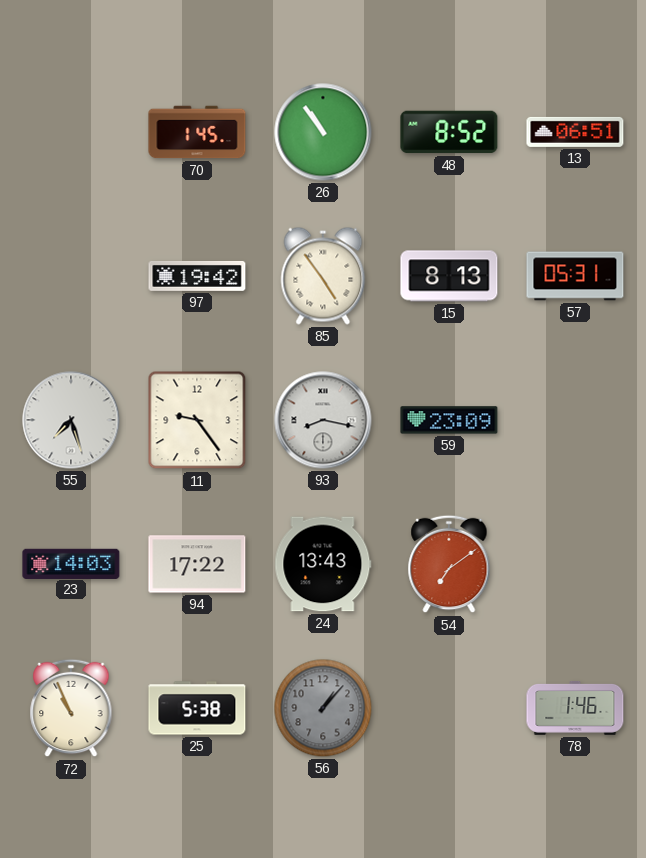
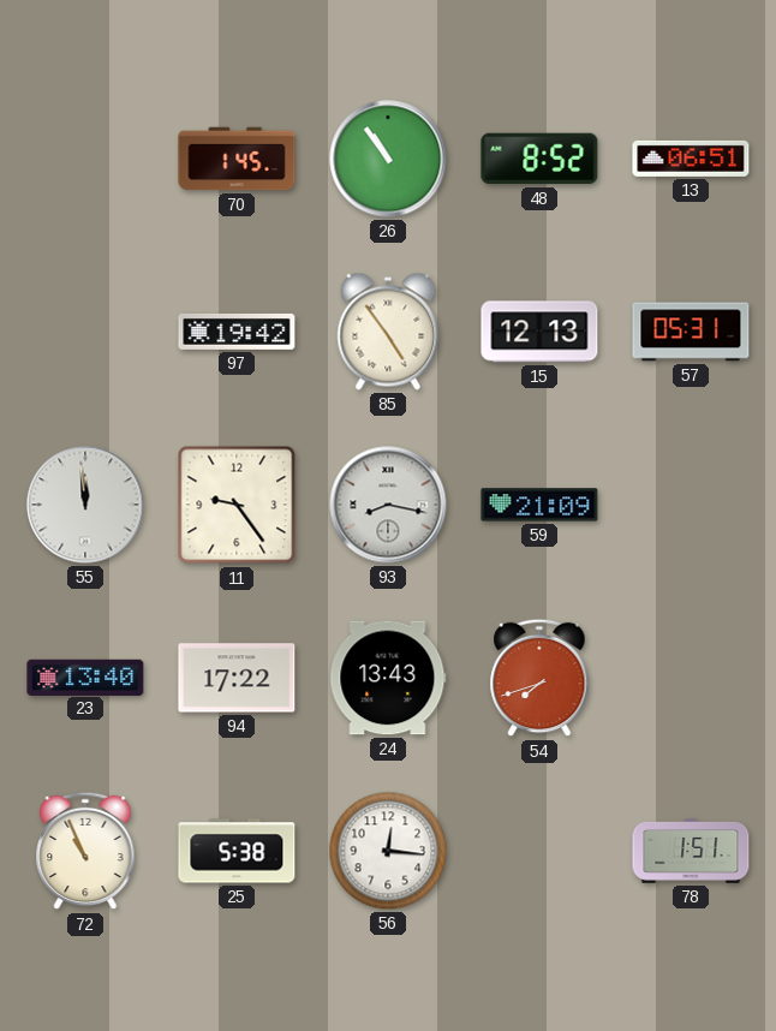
15: 8:13 -> 12:13 (539, 332)
55: 7:27 -> 11:59 (85, 505)
59: 23:09 -> 21:09 (539, 505)
23: 14:03 -> 13:40 (85, 677)
54: 7:09 -> 7:42 (539, 678)
56: 1:07 -> 12:16 (388, 851)
56 dial: grey -> white (388, 851)
78: 1:46 -> 1:51 (691, 851)
